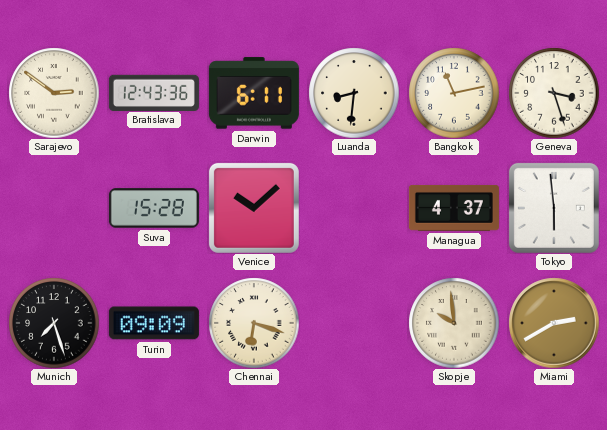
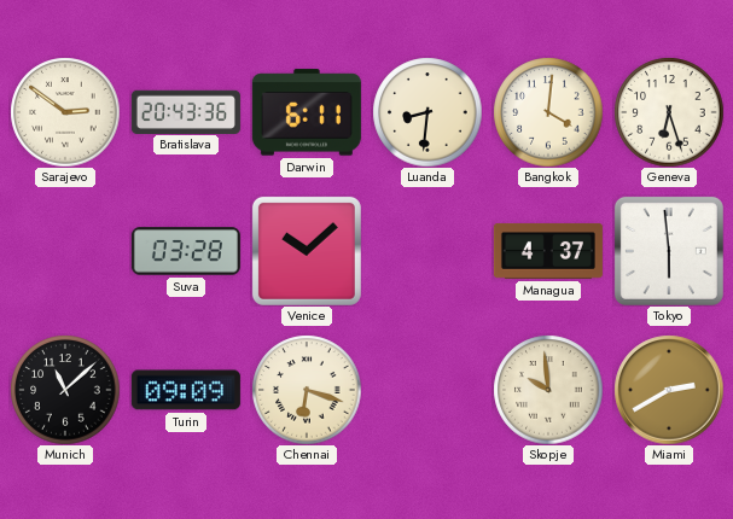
Bratislava: 12:43 -> 20:43 (186, 111)
Bangkok: 11:13 -> 4:01 (548, 112)
Geneva: 3:27 -> 6:27 (669, 112)
Suva: 15:28 -> 03:28 (186, 251)
Munich: 7:27 -> 11:08 (65, 390)
